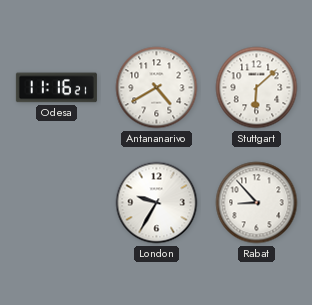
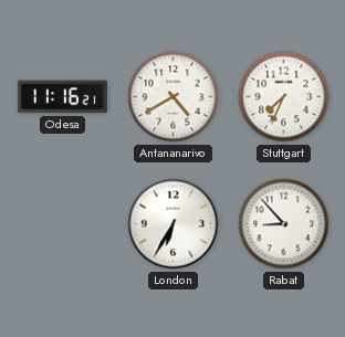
Stuttgart: 6:08 -> 7:34 (284, 97)
London: 9:35 -> 6:35 (174, 224)
